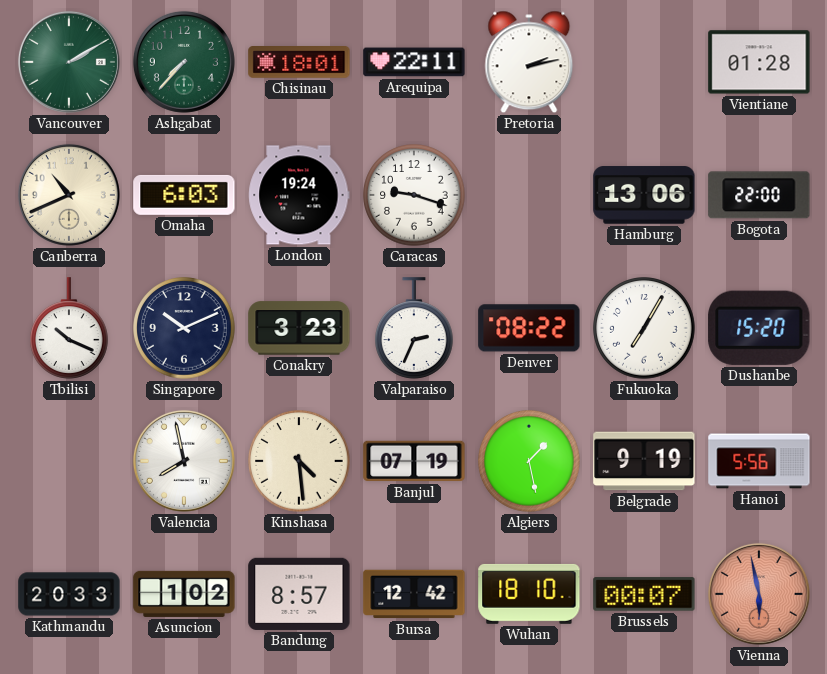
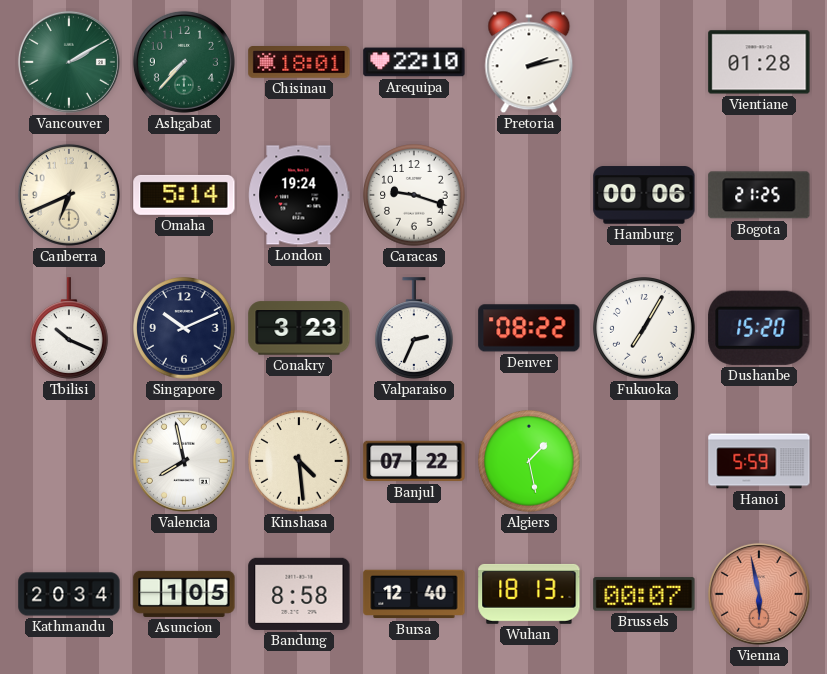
Arequipa: 22:11 -> 22:10 (414, 62)
Canberra: 10:41 -> 6:41 (69, 195)
Omaha: 6:03 -> 5:14 (184, 195)
Hamburg: 13:06 -> 00:06 (644, 195)
Bogota: 22:00 -> 21:25 (759, 195)
Banjul: 07:19 -> 07:22 (414, 461)
Belgrade: 9:19 -> none (644, 461)
Hanoi: 5:56 -> 5:59 (759, 461)
Kathmandu: 20:33 -> 20:34 (69, 594)
Asuncion: 1:02 -> 1:05 (184, 594)
Bandung: 8:57 -> 8:58 (299, 594)
Bursa: 12:42 -> 12:40 (414, 594)
Wuhan: 18:10 -> 18:13 (529, 594)
